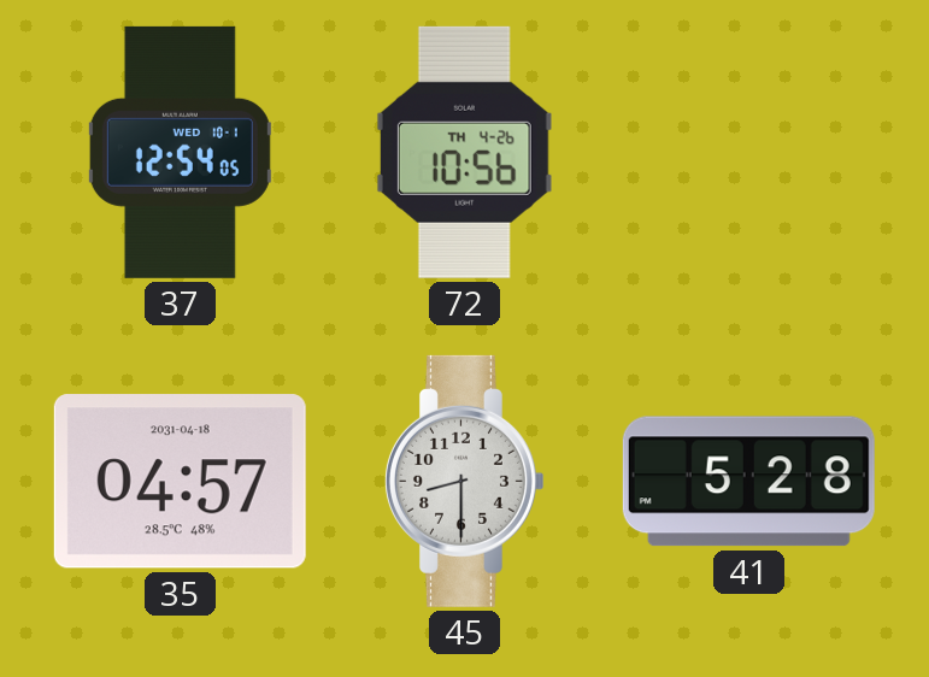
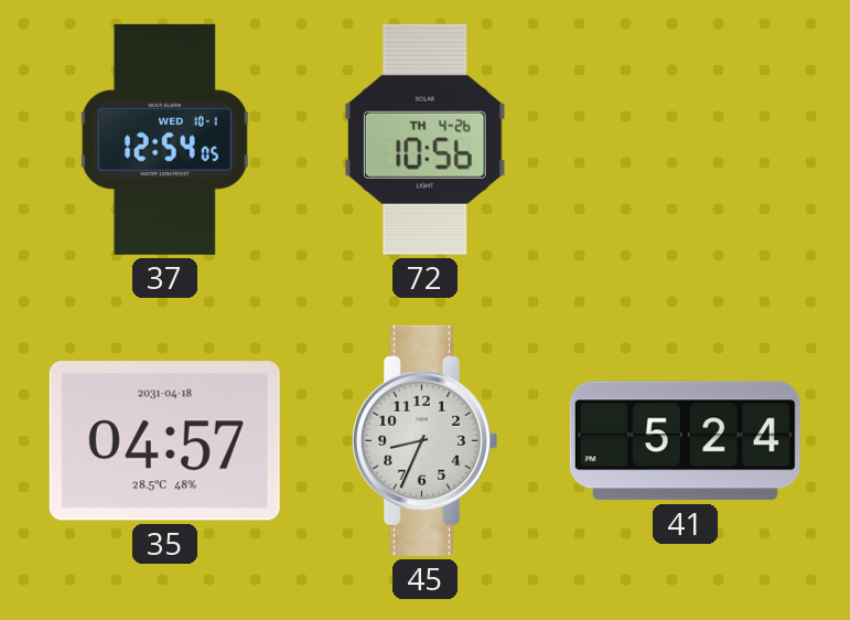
45: 8:30 -> 8:34 (424, 440)
41: 5:28 -> 5:24 (685, 441)
